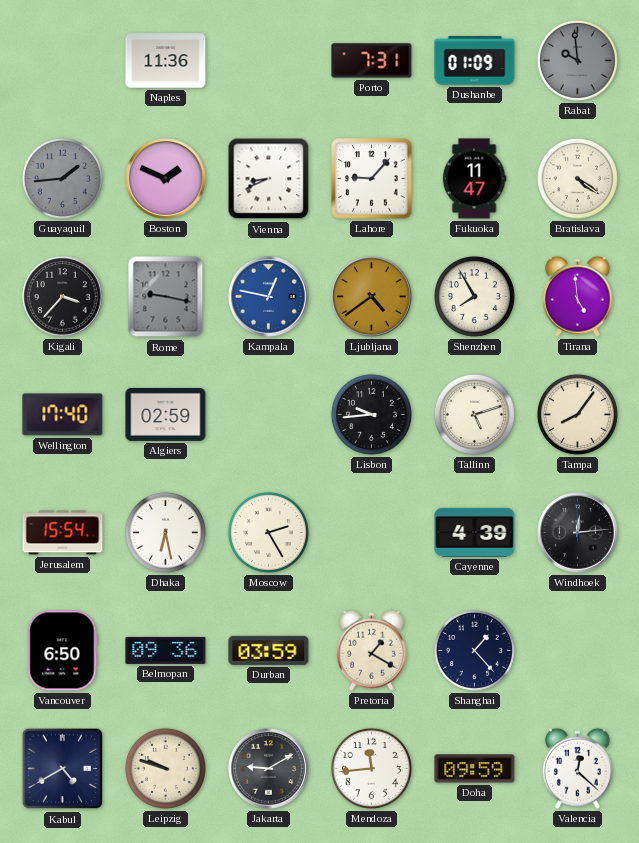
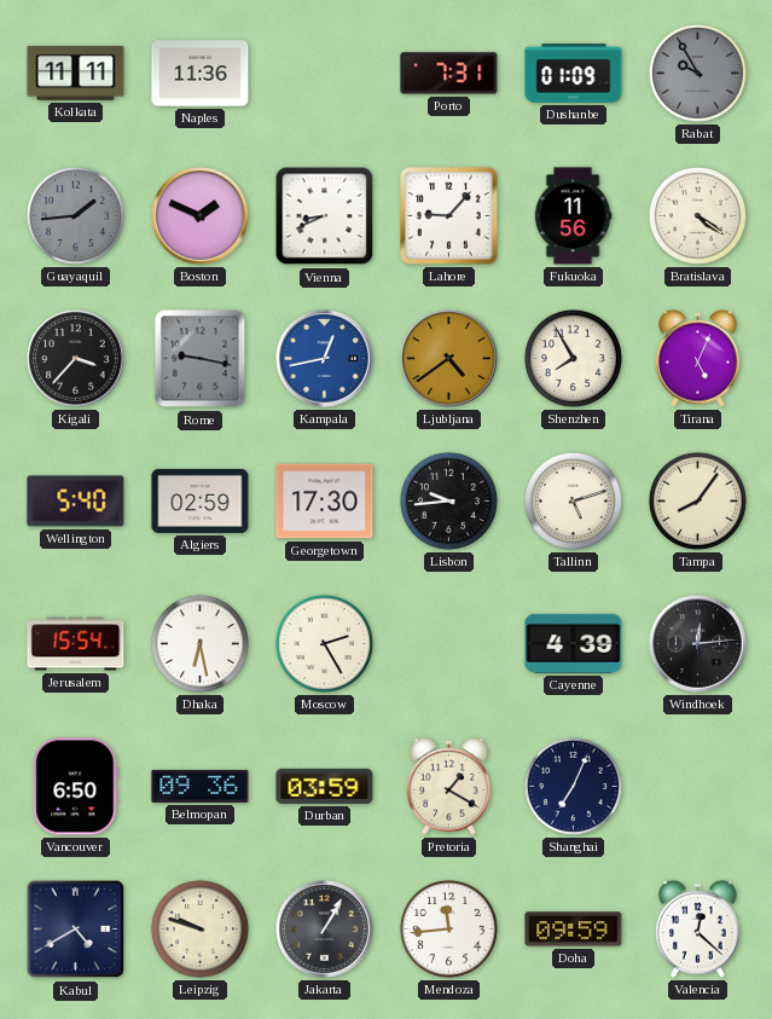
Kolkata: none -> 11:11 (76, 74)
Rabat: 9:59 -> 9:55 (697, 73)
Fukuoka: 11:47 -> 11:56 (573, 216)
Kampala: 12:47 -> 12:43 (325, 359)
Tirana: 4:59 -> 5:04 (698, 358)
Wellington: 17:40 -> 5:40 (76, 502)
Georgetown: none -> 17:30 (325, 502)
Shanghai: 1:23 -> 7:04 (573, 786)
Jakarta: 9:10 -> 1:05 (325, 930)
